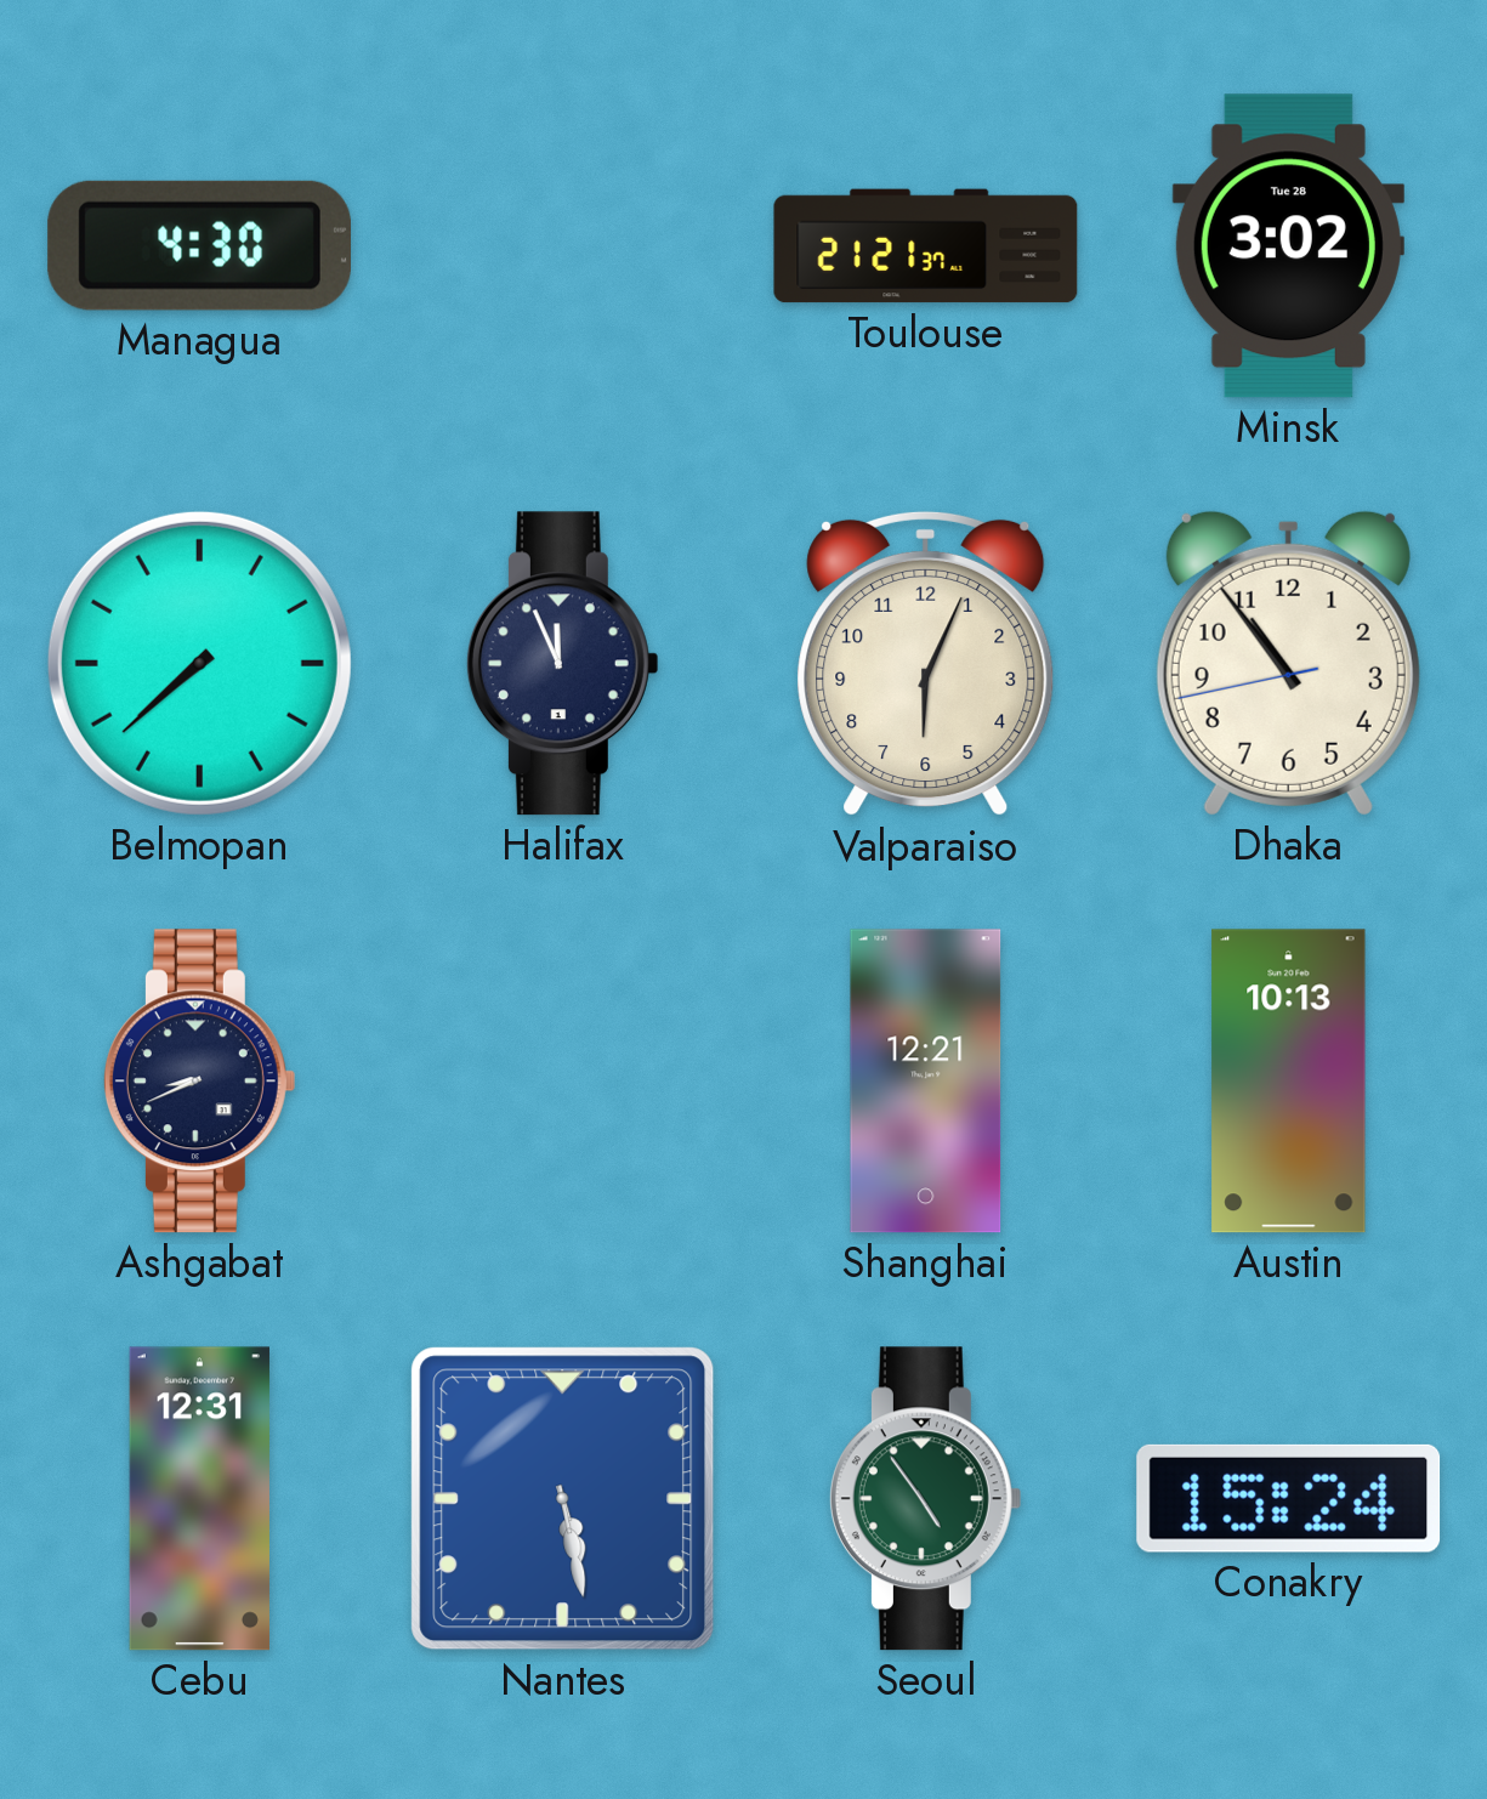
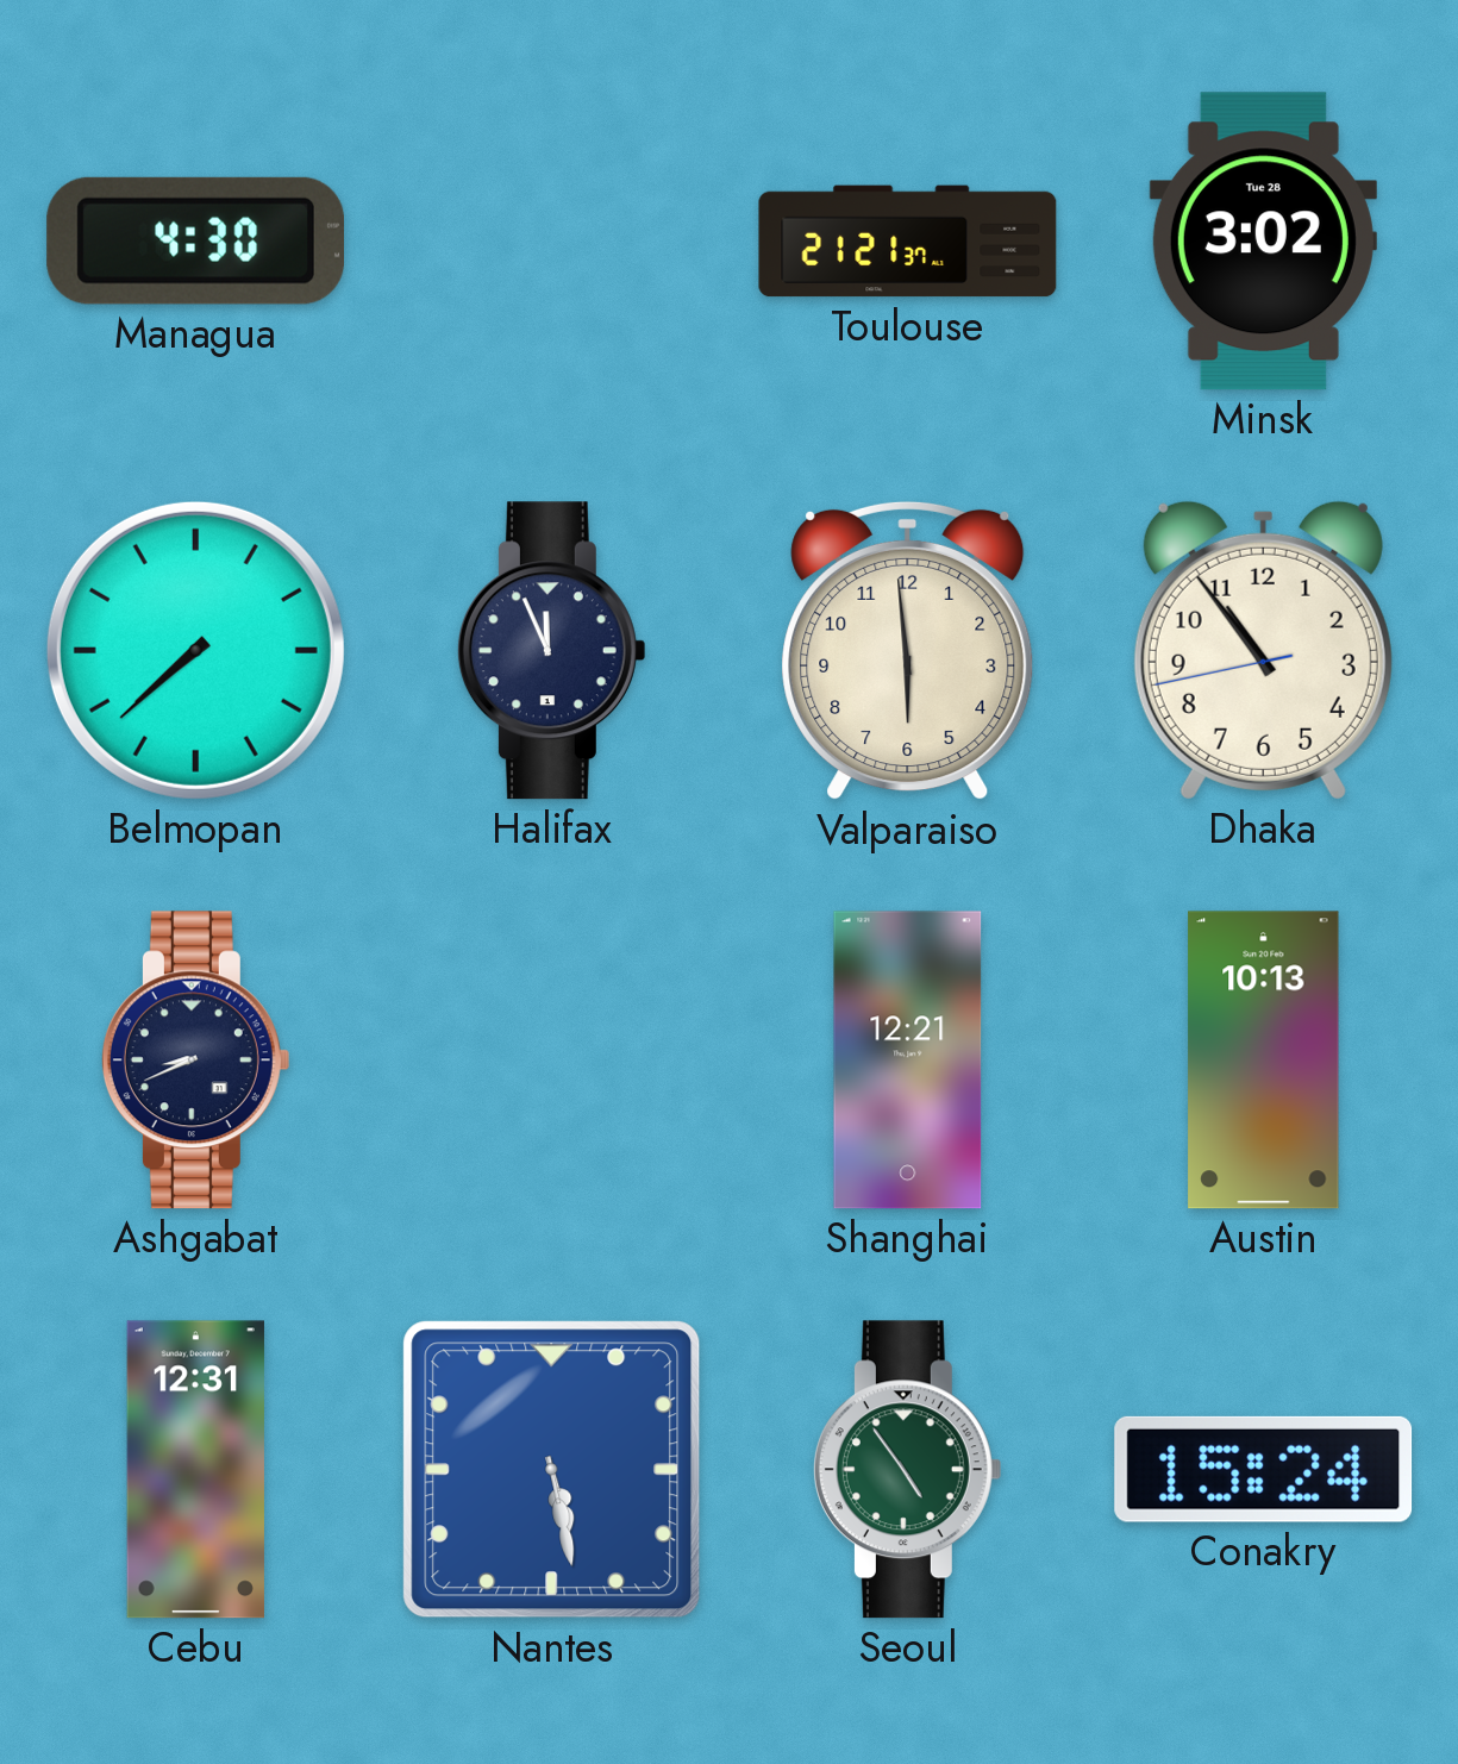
Valparaiso: 6:04 -> 5:59 (908, 651)
